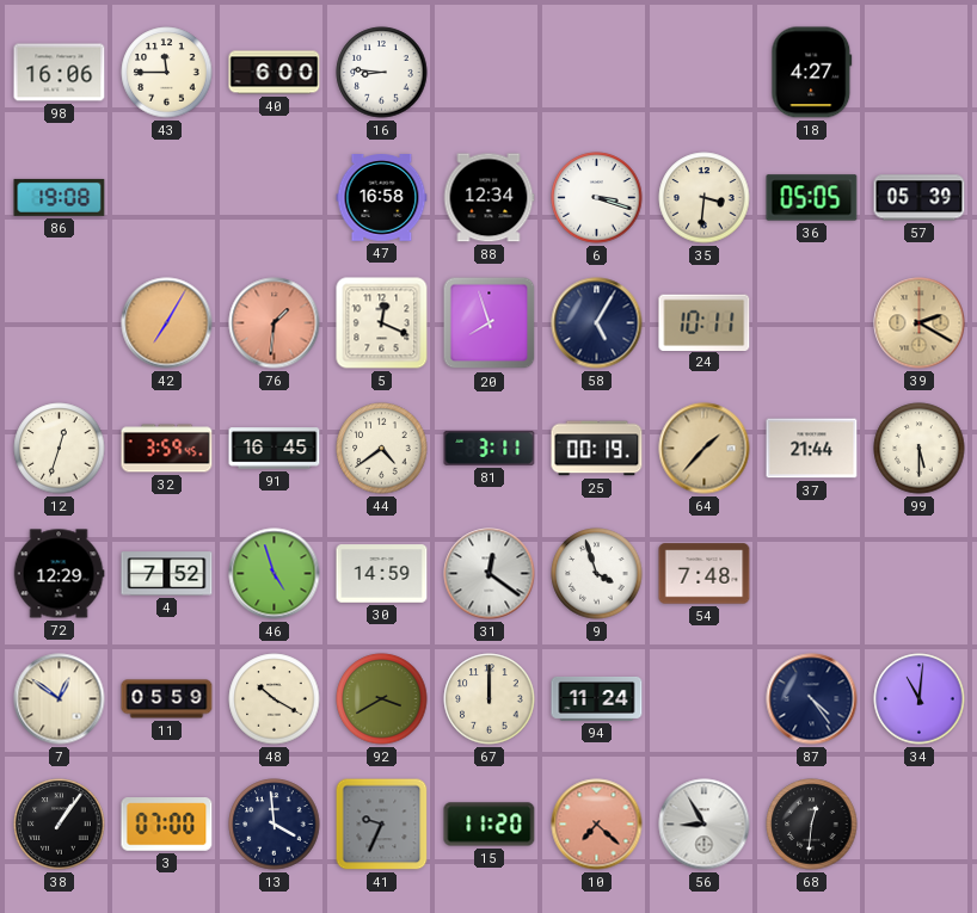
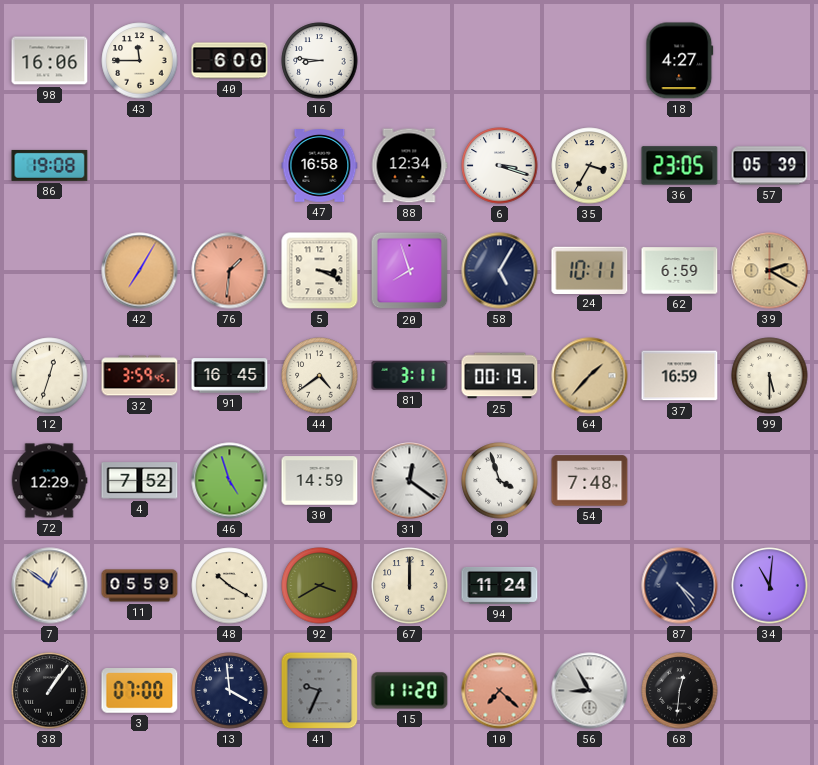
35: 3:31 -> 3:35 (590, 166)
36: 05:05 -> 23:05 (680, 166)
5: 12:19 -> 3:19 (320, 271)
62: none -> 6:59 (680, 271)
37: 21:44 -> 16:59 (680, 376)
